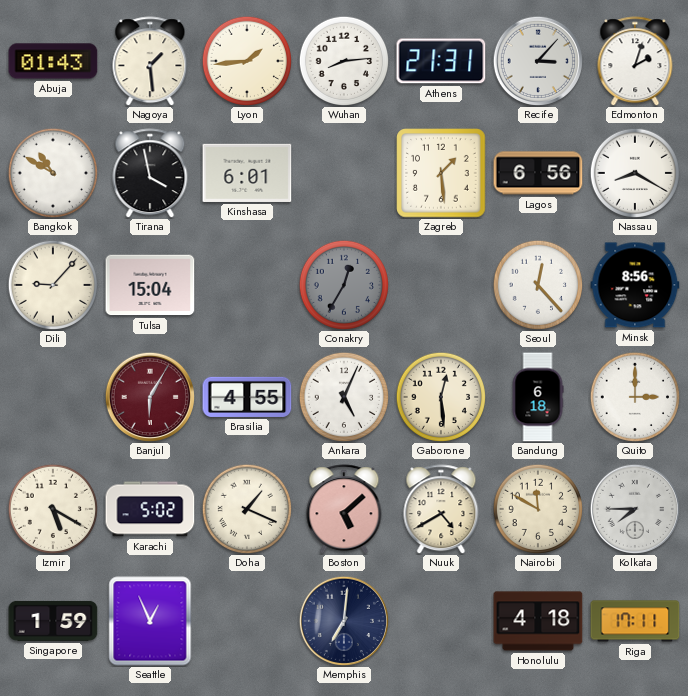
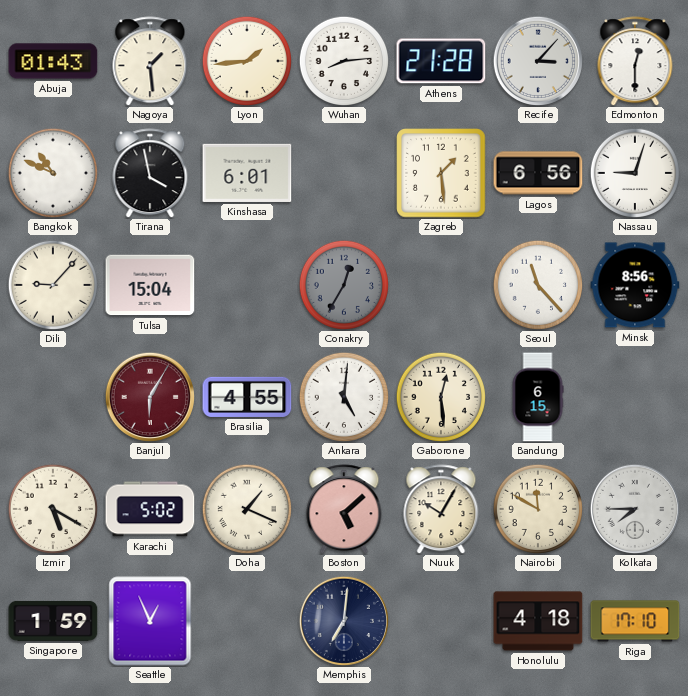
Athens: 21:31 -> 21:28 (441, 61)
Edmonton: 2:03 -> 12:30 (635, 61)
Bangkok: 10:50 -> 10:49 (52, 172)
Nassau: 8:20 -> 9:03 (634, 172)
Seoul: 12:23 -> 11:23 (537, 284)
Ankara: 5:04 -> 5:01 (343, 396)
Bandung: 6:18 -> 6:15 (538, 397)
Quito: 3:00 -> none (634, 396)
Nuuk: 4:40 -> 10:05 (441, 509)
Riga: 17:11 -> 17:10 (635, 621)
